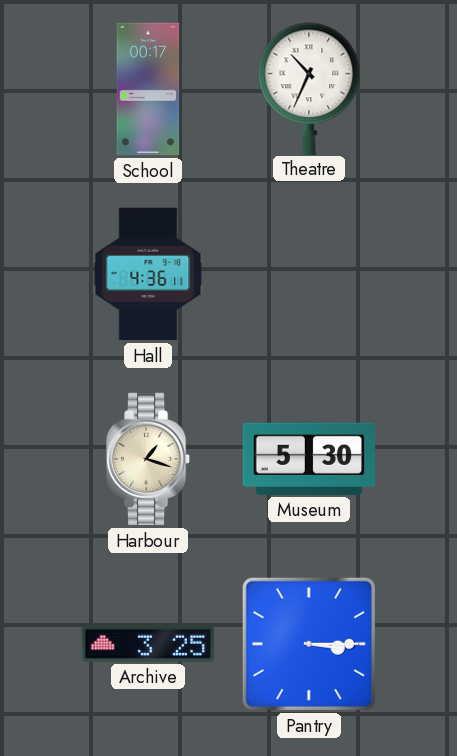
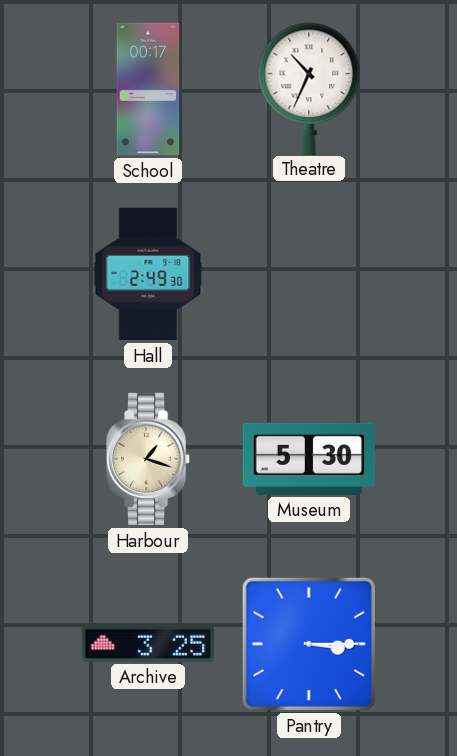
Hall: 4:36 -> 2:49 (148, 274)
